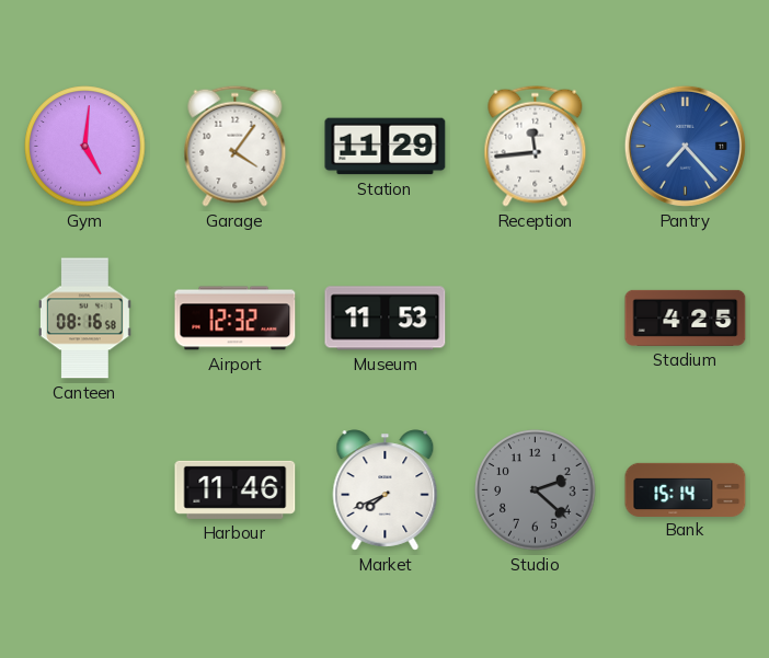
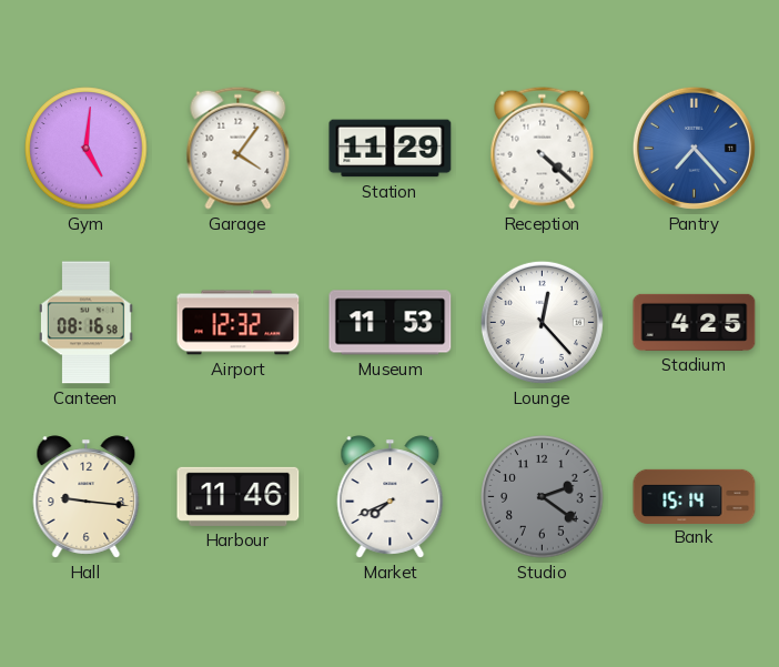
Reception: 11:44 -> 4:22 (543, 148)
Lounge: none -> 12:23 (542, 322)
Hall: none -> 9:16 (87, 497)
Studio: 2:22 -> 2:21 (543, 497)
